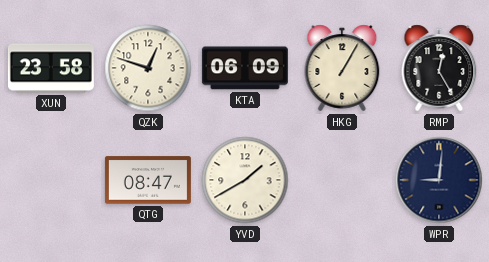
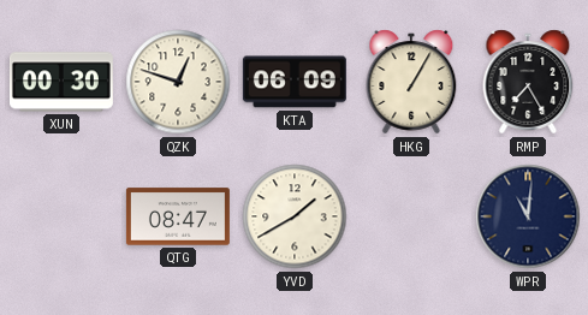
XUN: 23:58 -> 00:30 (61, 82)
RMP: 12:25 -> 7:25 (528, 82)
WPR: 9:01 -> 11:01 (528, 216)
